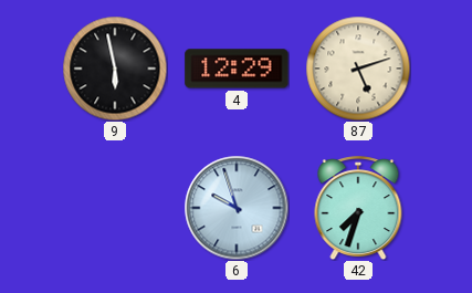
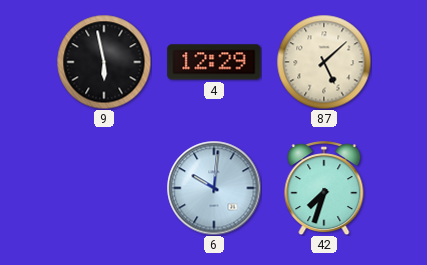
87: 5:12 -> 5:08 (324, 62)
6: 9:57 -> 10:01 (214, 188)
